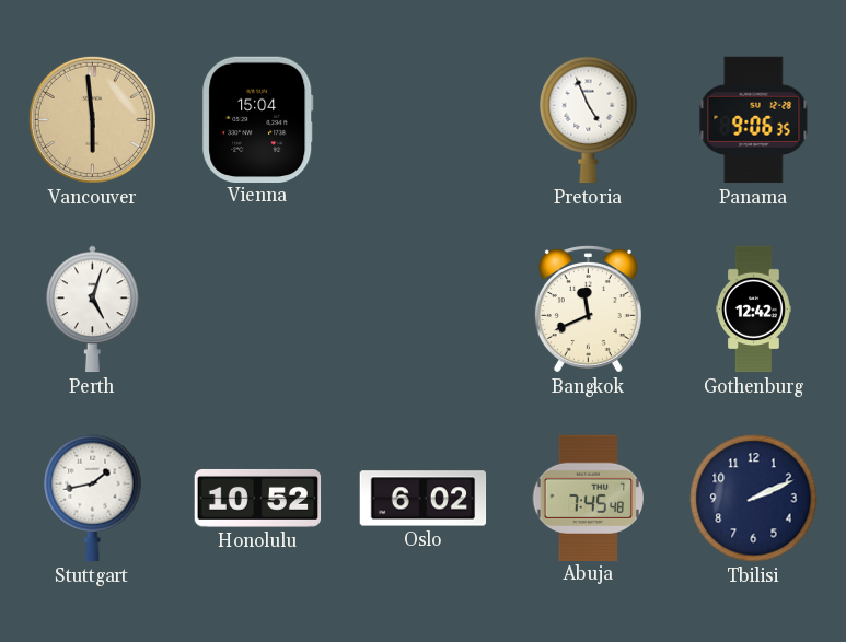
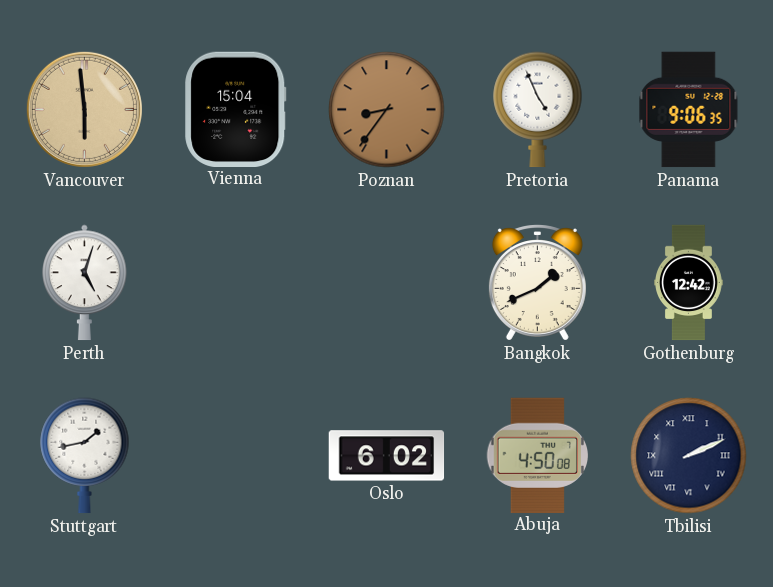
Poznan: none -> 8:36 (387, 110)
Bangkok: 11:41 -> 1:41 (537, 283)
Honolulu: 10:52 -> none (258, 498)
Abuja: 7:45 -> 4:50 (537, 455)
Tbilisi numerals: Arabic -> Roman (689, 456)
